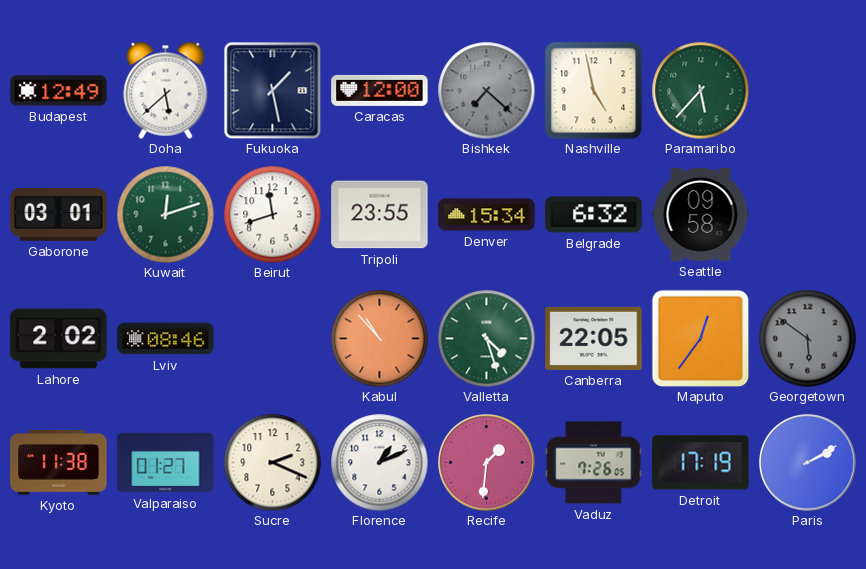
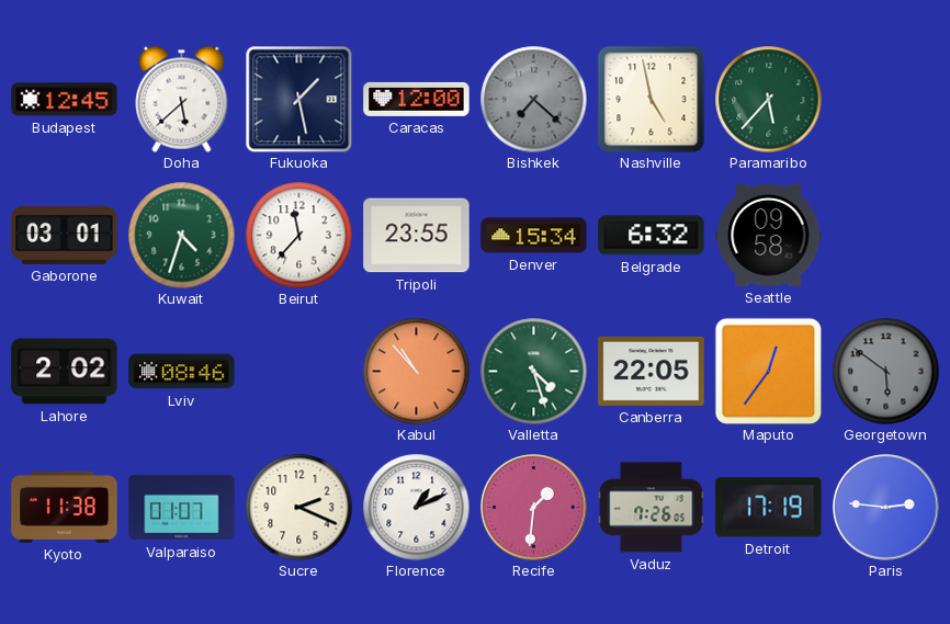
Budapest: 12:49 -> 12:45 (65, 100)
Kuwait: 12:12 -> 4:33 (181, 235)
Beirut: 11:42 -> 11:37 (298, 235)
Valparaiso: 01:27 -> 01:07 (182, 508)
Paris: 2:10 -> 2:46 (886, 508)
